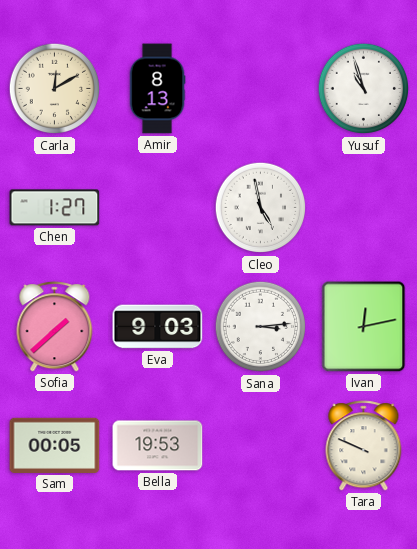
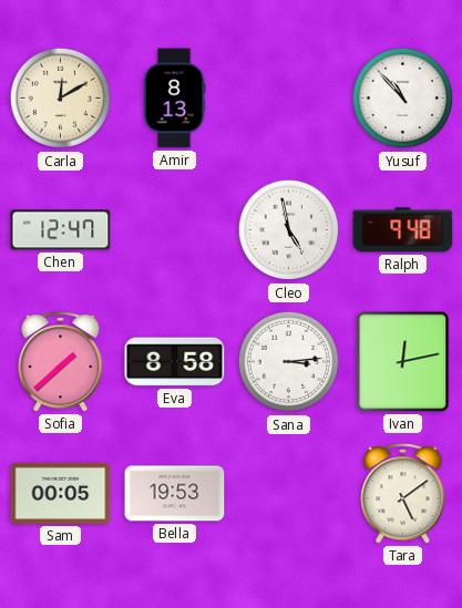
Yusuf: 10:57 -> 10:53 (403, 99)
Chen: 1:27 -> 12:47 (61, 230)
Ralph: none -> 9:48 (403, 230)
Eva: 9:03 -> 8:58 (175, 362)
Tara: 9:49 -> 5:09 (403, 494)
